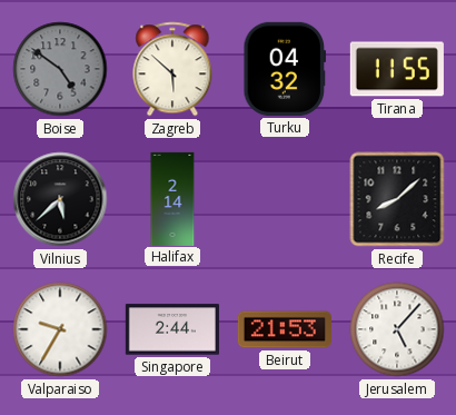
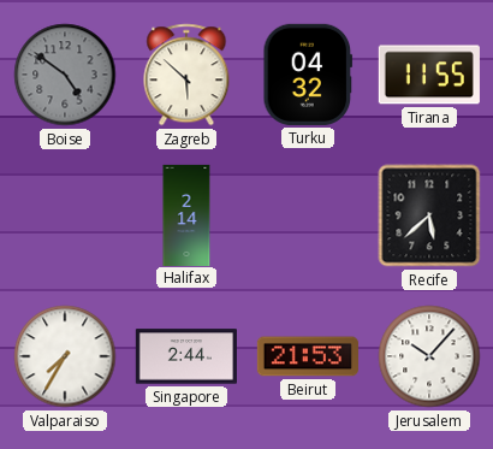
Vilnius: 5:38 -> none (60, 199)
Recife: 8:08 -> 5:38 (429, 215)
Valparaiso: 9:35 -> 7:35 (65, 356)
Jerusalem: 5:07 -> 10:07 (429, 356)
